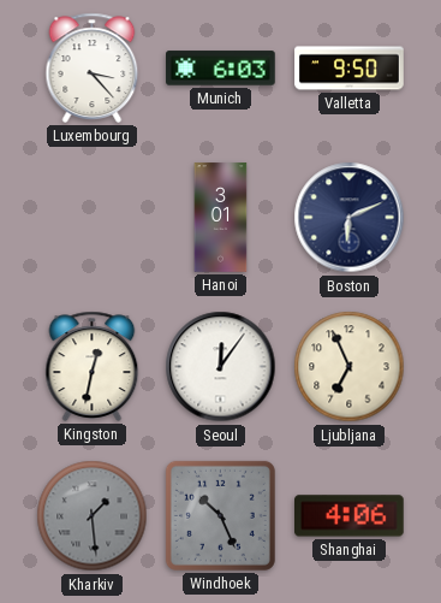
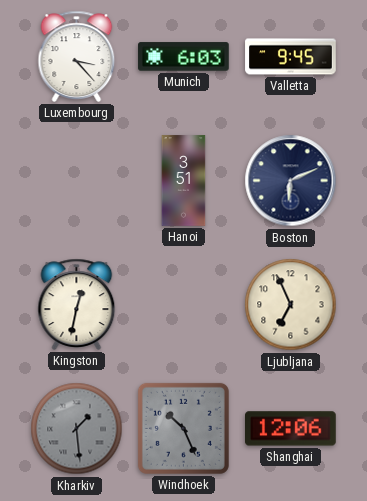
Valletta: 9:50 -> 9:45 (291, 57)
Hanoi: 3:01 -> 3:51 (184, 181)
Seoul: 12:06 -> none (221, 367)
Shanghai: 4:06 -> 12:06 (291, 429)
